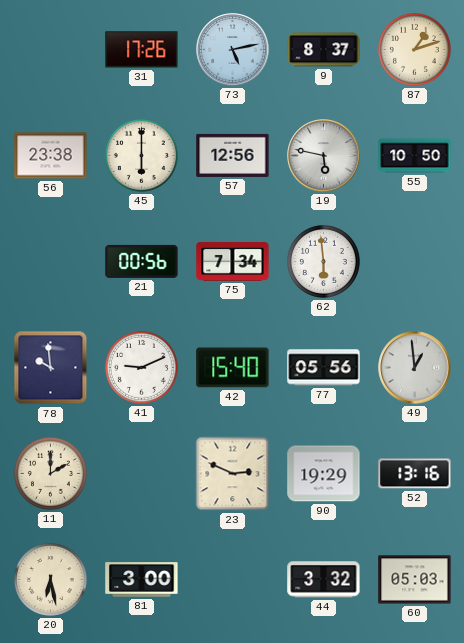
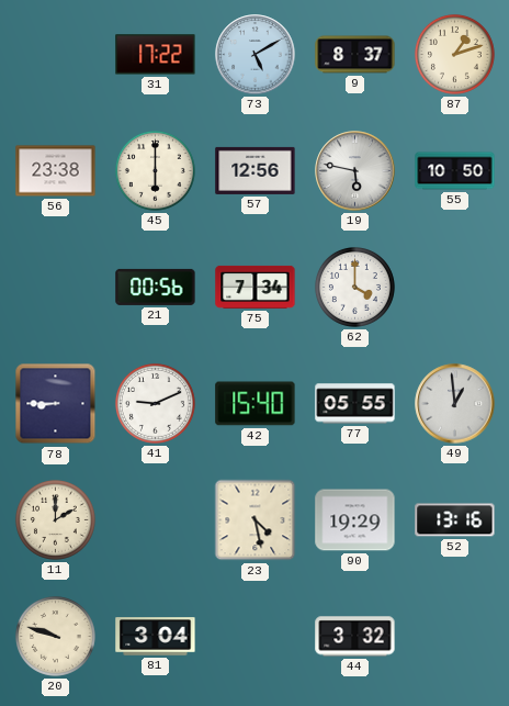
31: 17:26 -> 17:22 (156, 55)
73: 5:13 -> 5:10 (256, 55)
62: 5:59 -> 4:00 (354, 287)
78: 9:59 -> 8:45 (56, 404)
77: 05:56 -> 05:55 (355, 404)
23: 2:49 -> 4:28 (256, 520)
20: 6:28 -> 9:48 (55, 636)
81: 3:00 -> 3:04 (156, 637)
60: 05:03 -> none (415, 580)
